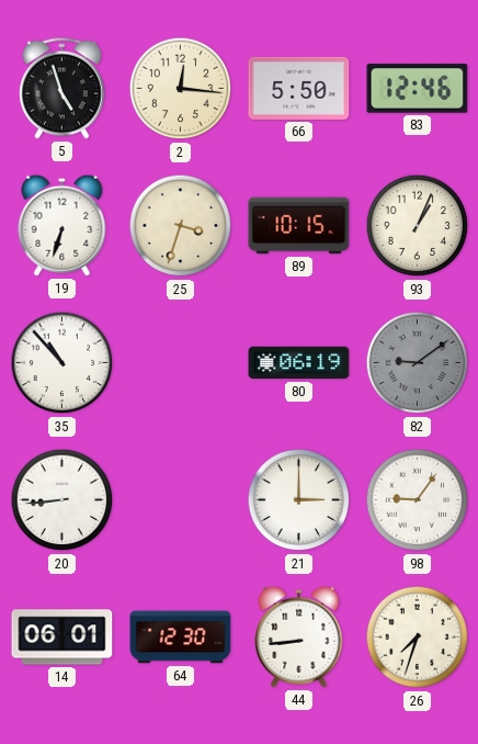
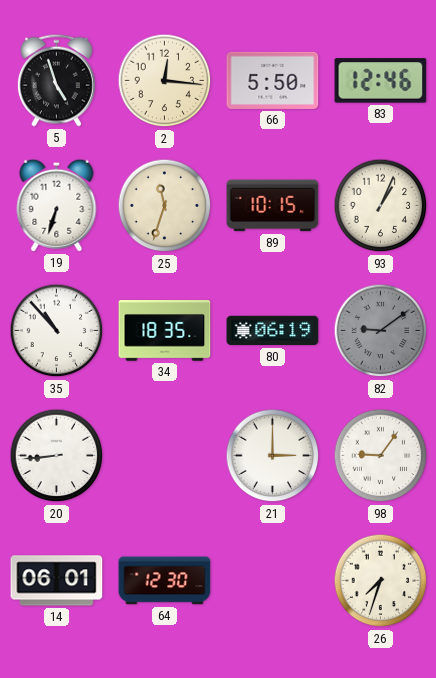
25: 3:33 -> 11:33 (165, 206)
34: none -> 18:35 (165, 331)
44: 8:44 -> none (299, 636)
